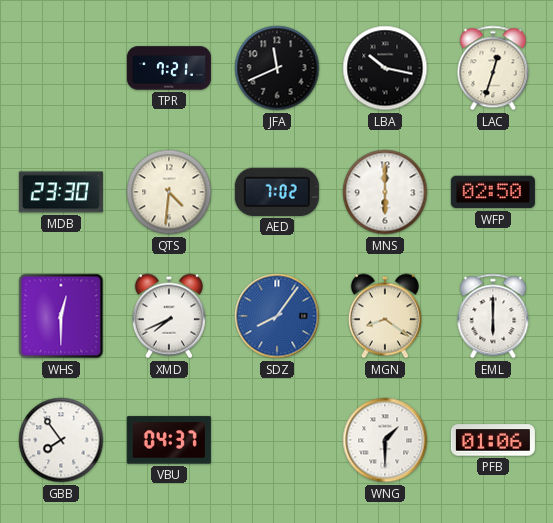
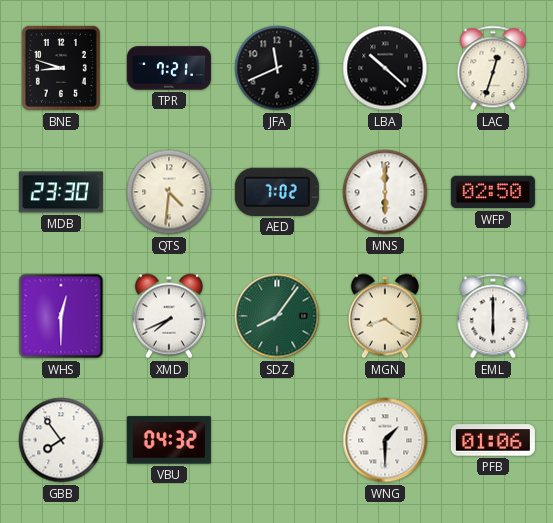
BNE: none -> 8:48 (61, 68)
LBA: 10:17 -> 10:22 (385, 68)
SDZ dial: blue -> green (277, 316)
VBU: 04:37 -> 04:32 (169, 440)
